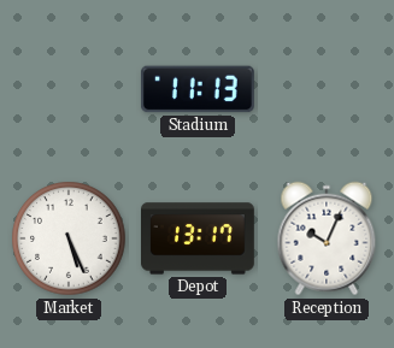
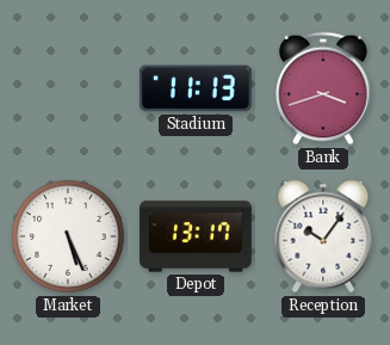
Bank: none -> 3:42 (323, 88)
Reception: 10:04 -> 10:06 (323, 236)
